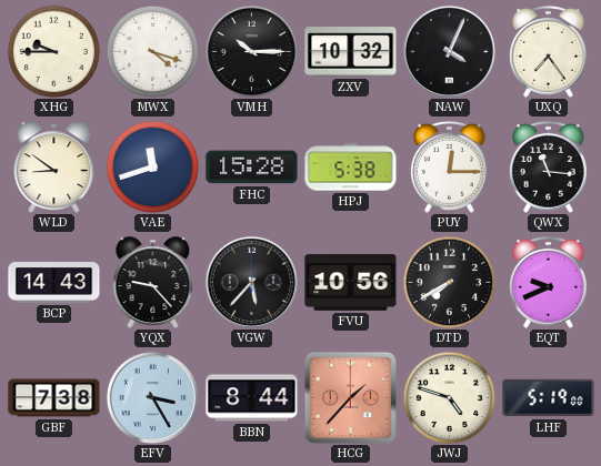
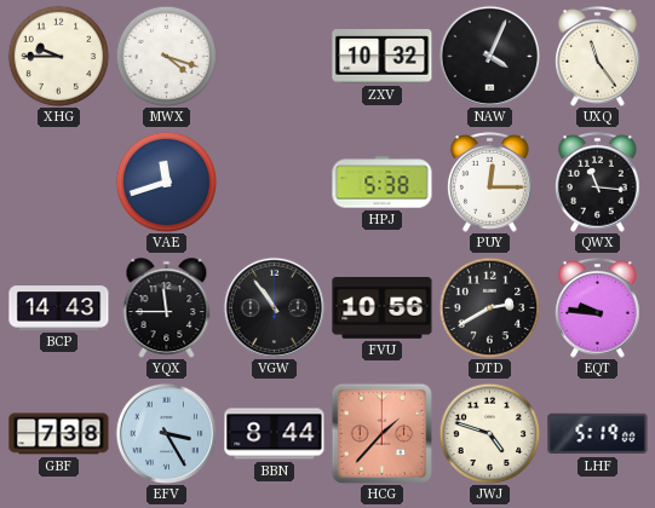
VMH: 10:15 -> none (251, 51)
UXQ: 7:24 -> 11:24 (598, 57)
WLD: 8:51 -> none (54, 168)
FHC: 15:28 -> none (252, 168)
YQX: 9:23 -> 11:45 (167, 308)
VGW: 5:37 -> 10:54 (274, 307)
DTD: 7:40 -> 2:40 (489, 307)
EQT: 9:41 -> 9:46 (598, 308)
